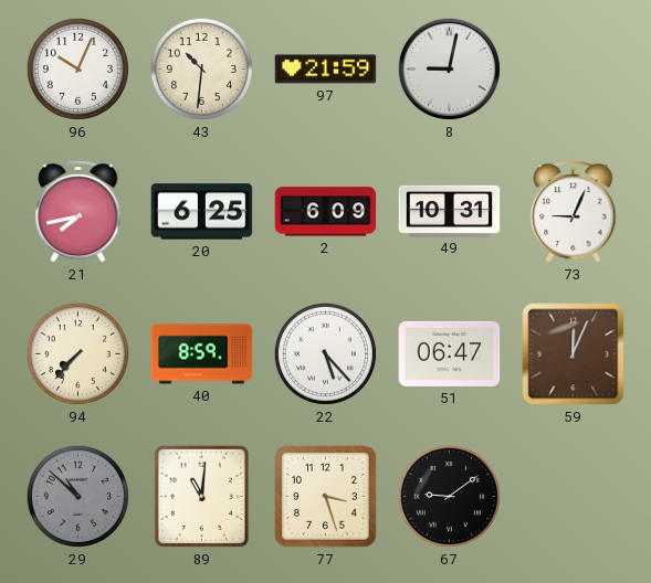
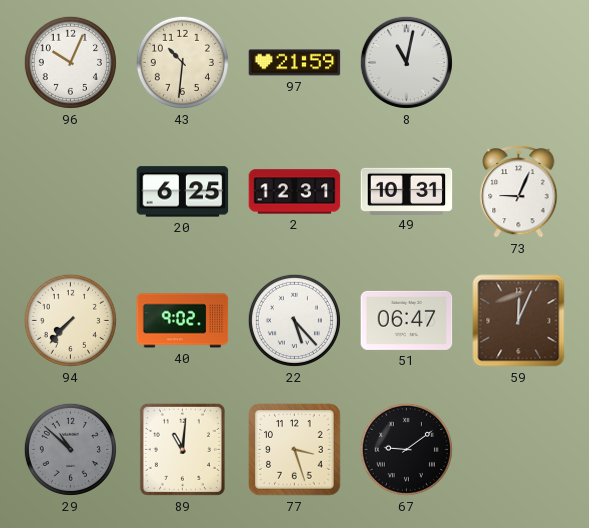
8: 9:02 -> 11:02 (406, 62)
21: 7:43 -> none (78, 211)
2: 6:09 -> 12:31 (295, 192)
40: 8:59 -> 9:02 (183, 321)
